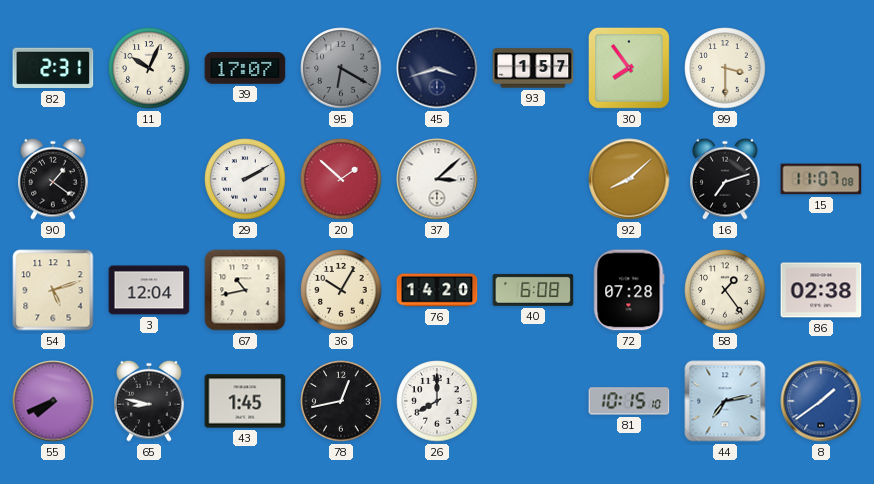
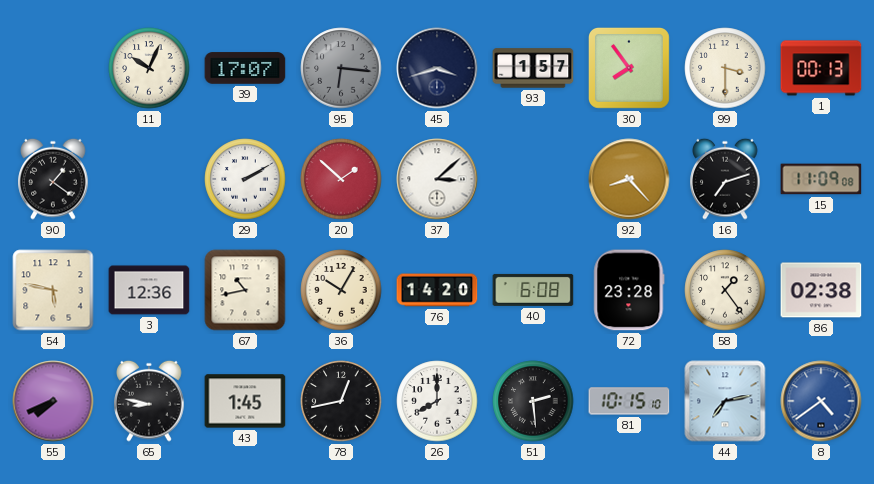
82: 2:31 -> none (53, 68)
95: 6:20 -> 6:16 (341, 68)
1: none -> 00:13 (821, 68)
92: 8:08 -> 8:23 (629, 179)
15: 11:07 -> 11:09 (821, 179)
54: 5:12 -> 5:47 (53, 290)
3: 12:04 -> 12:36 (149, 290)
72: 07:28 -> 23:28 (629, 290)
51: none -> 2:29 (533, 401)
8: 1:39 -> 4:39 (821, 401)
